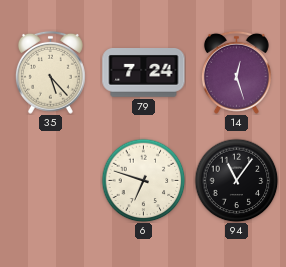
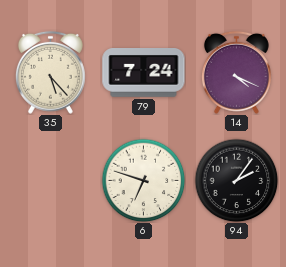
14: 12:27 -> 4:19 (236, 72)
94: 11:06 -> 2:06 (236, 180)
